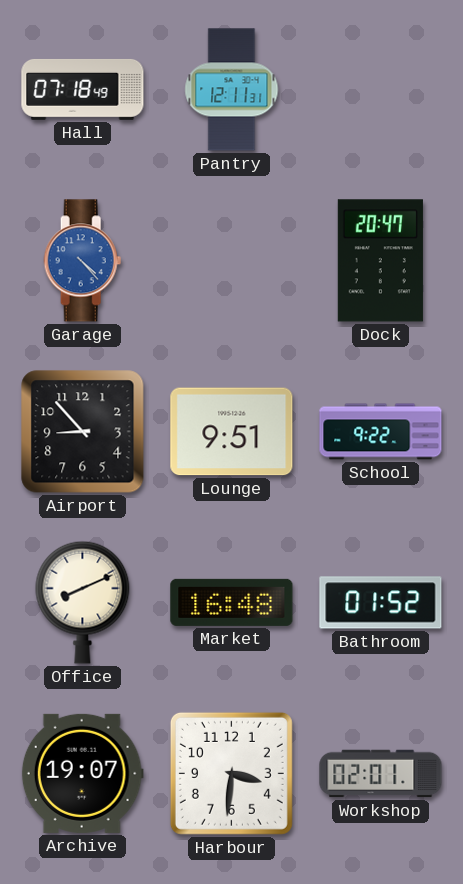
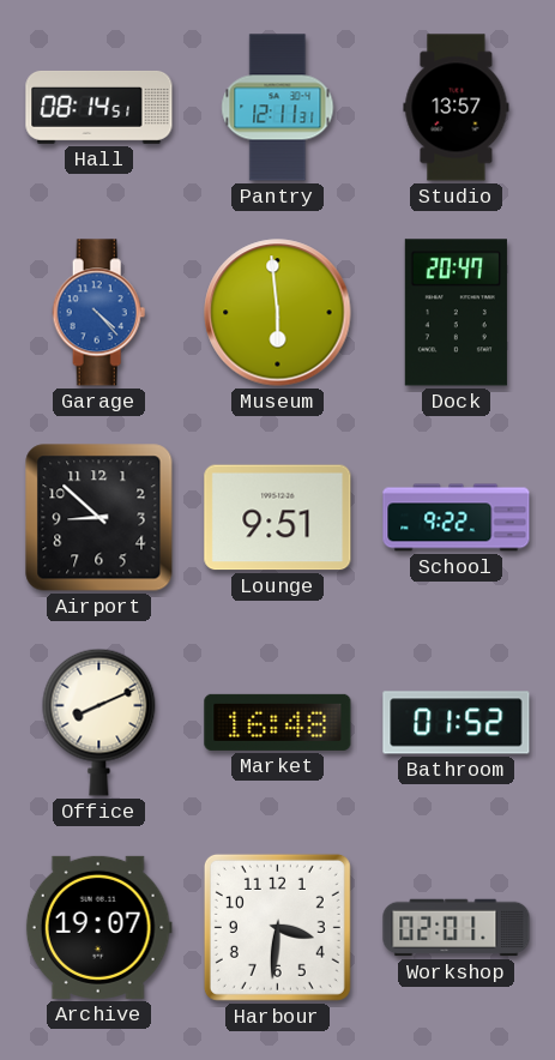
Hall: 07:18 -> 08:14 (99, 107)
Studio: none -> 13:57 (457, 108)
Museum: none -> 5:59 (278, 313)
Airport: 8:53 -> 8:52 (99, 518)
